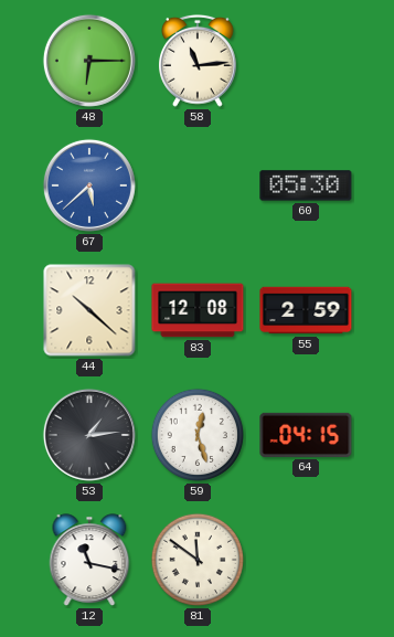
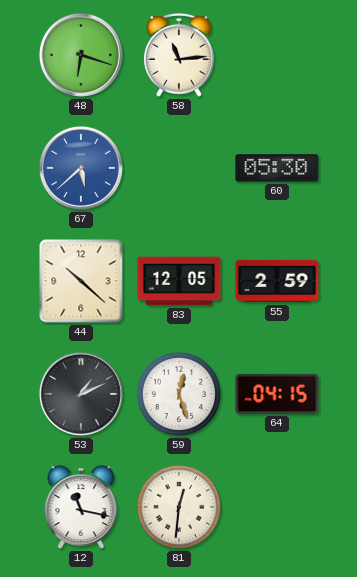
48: 6:15 -> 6:18 (81, 55)
83: 12:08 -> 12:05 (179, 281)
53: 1:14 -> 1:11 (81, 394)
81: 11:51 -> 12:31 (179, 507)
